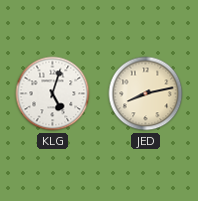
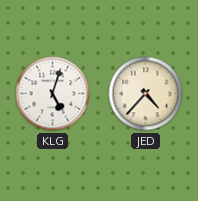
JED: 8:13 -> 4:37 (146, 94)
